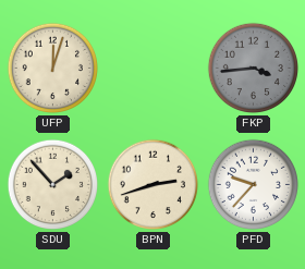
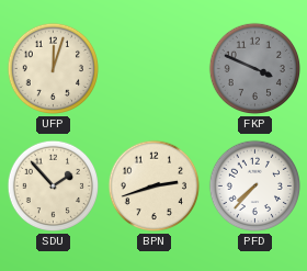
FKP: 3:44 -> 3:49 (255, 69)
PFD: 9:37 -> 7:37 (255, 187)
